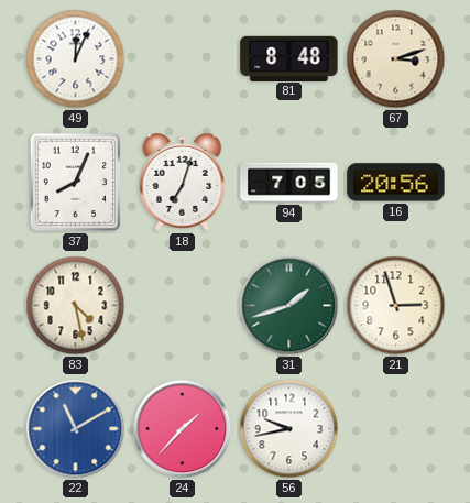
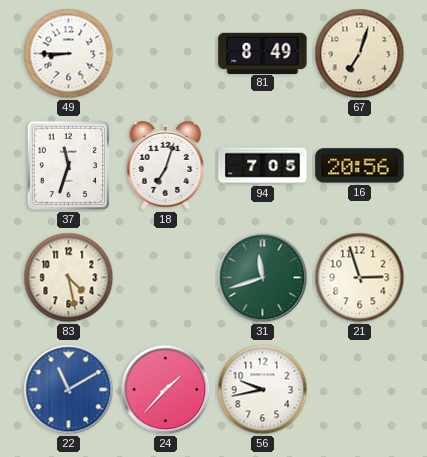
49: 12:04 -> 8:45 (69, 54)
81: 8:48 -> 8:49 (263, 53)
67: 3:12 -> 7:03 (360, 54)
37: 8:04 -> 11:33 (69, 166)
31: 1:42 -> 11:42 (263, 278)
